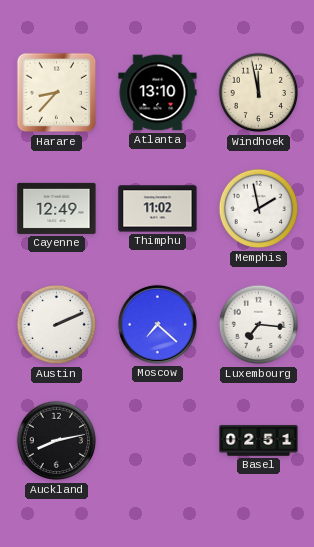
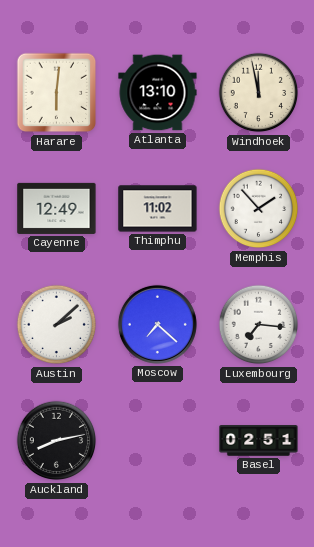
Harare: 8:37 -> 6:01 (57, 93)
Memphis: 1:58 -> 1:53 (259, 209)
Austin: 2:11 -> 2:08 (57, 325)
